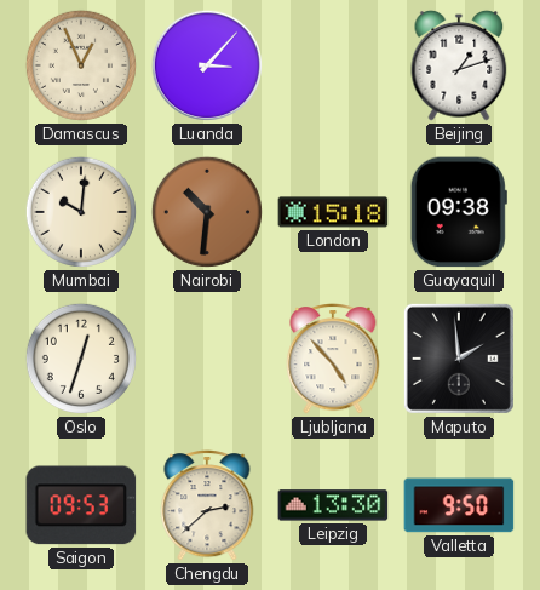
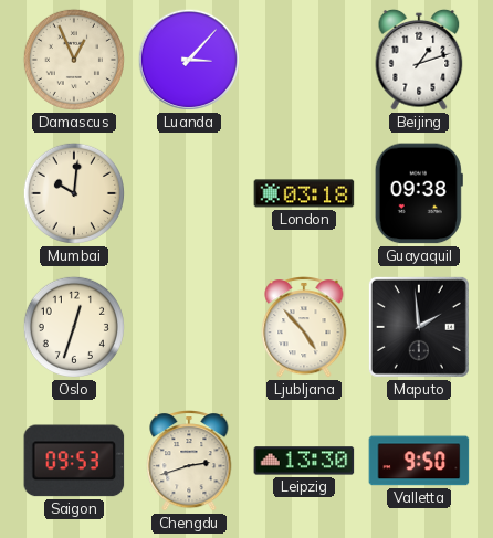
Nairobi: 10:31 -> none (207, 212)
London: 15:18 -> 03:18 (304, 193)
Chengdu: 2:38 -> 2:42 (189, 461)
